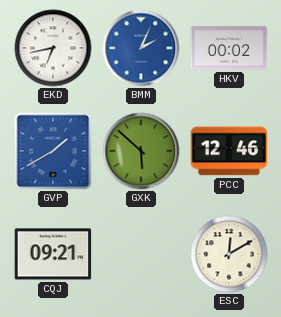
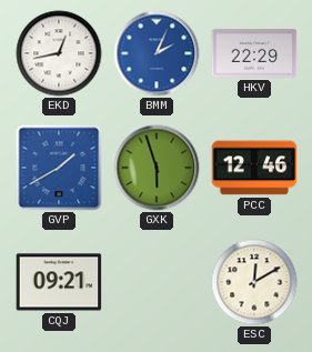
EKD: 6:43 -> 12:43 (59, 53)
HKV: 00:02 -> 22:29 (254, 53)
GXK: 5:52 -> 5:57 (157, 168)
